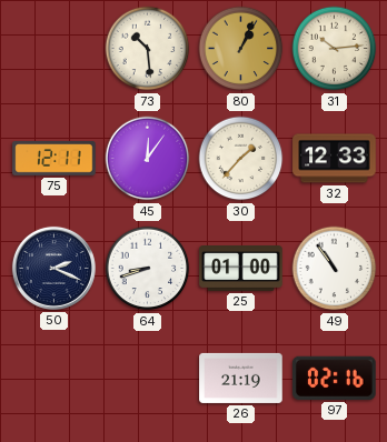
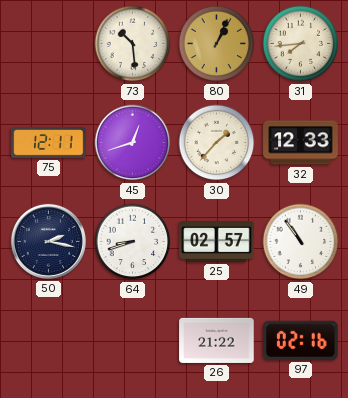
31: 10:14 -> 7:44 (301, 44)
45: 12:06 -> 12:42 (133, 143)
50: 2:19 -> 2:17 (48, 241)
25: 01:00 -> 02:57 (217, 242)
26: 21:19 -> 21:22 (217, 340)
